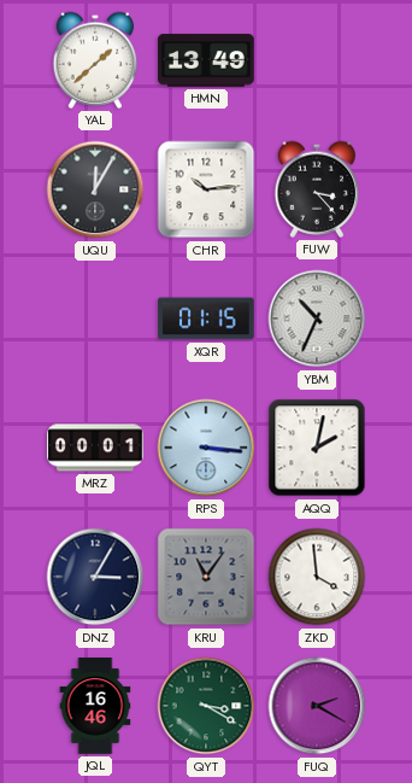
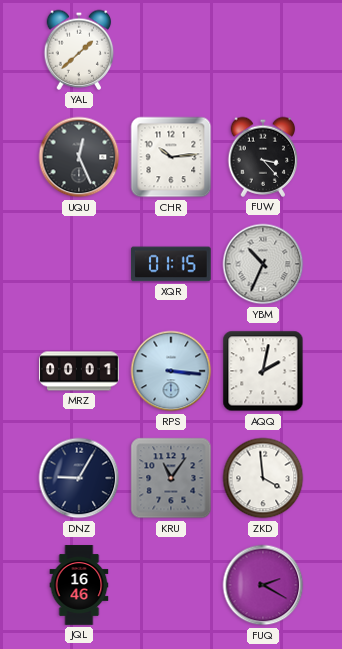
HMN: 13:49 -> none (207, 60)
UQU: 12:05 -> 12:26 (79, 157)
DNZ: 3:05 -> 9:05 (79, 478)
QYT: 3:20 -> none (206, 706)
